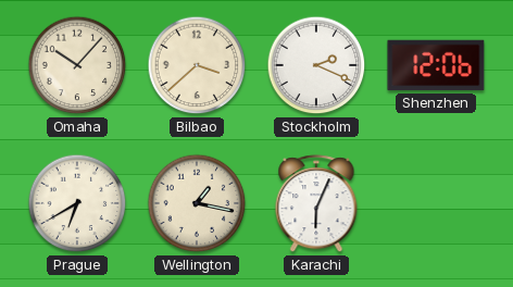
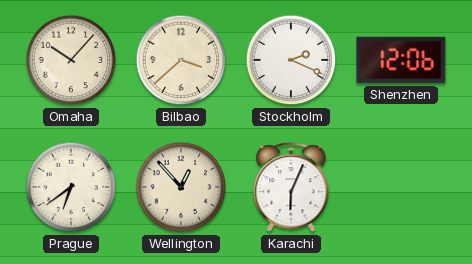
Prague: 6:40 -> 6:39 (71, 187)
Wellington: 1:17 -> 12:53 (181, 187)
